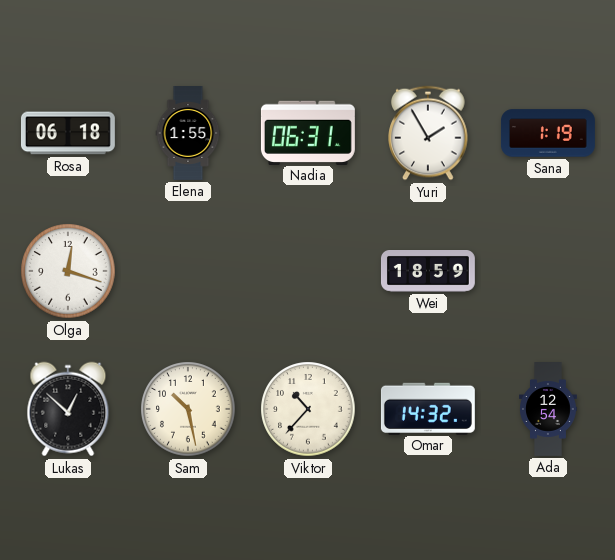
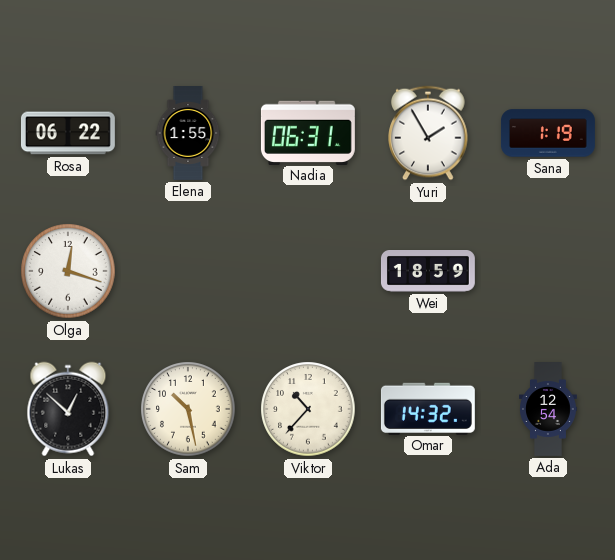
Rosa: 06:18 -> 06:22 (68, 133)
